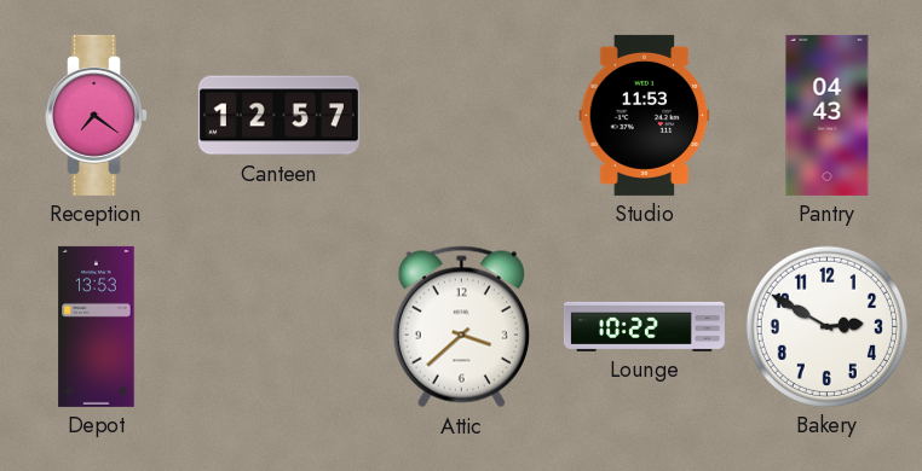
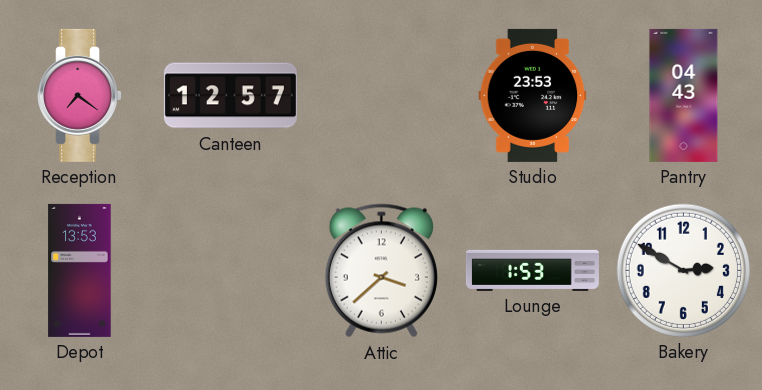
Studio: 11:53 -> 23:53 (533, 95)
Lounge: 10:22 -> 1:53 (532, 270)
